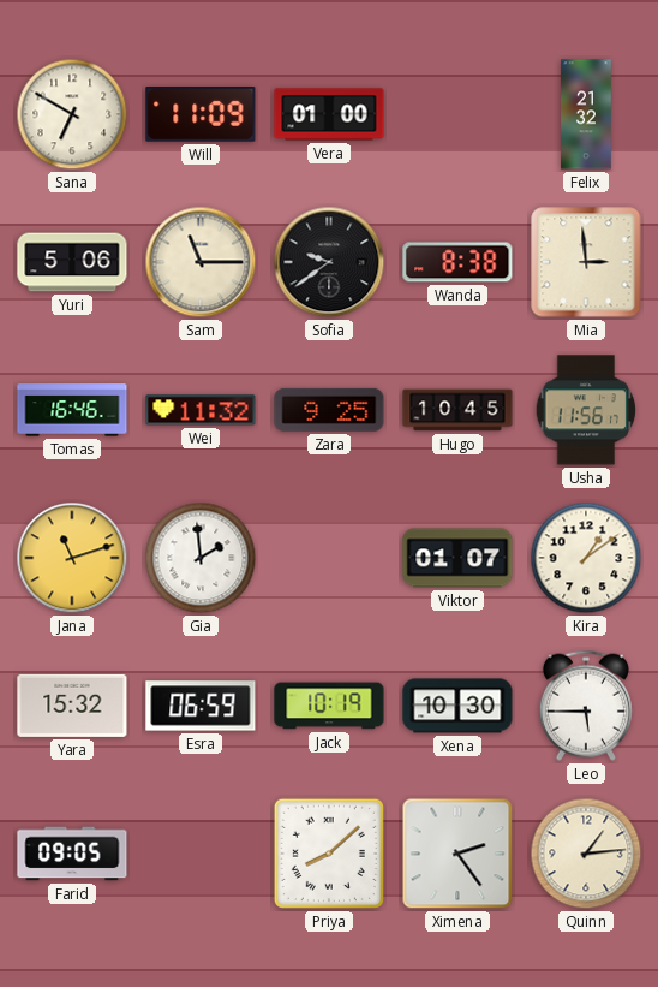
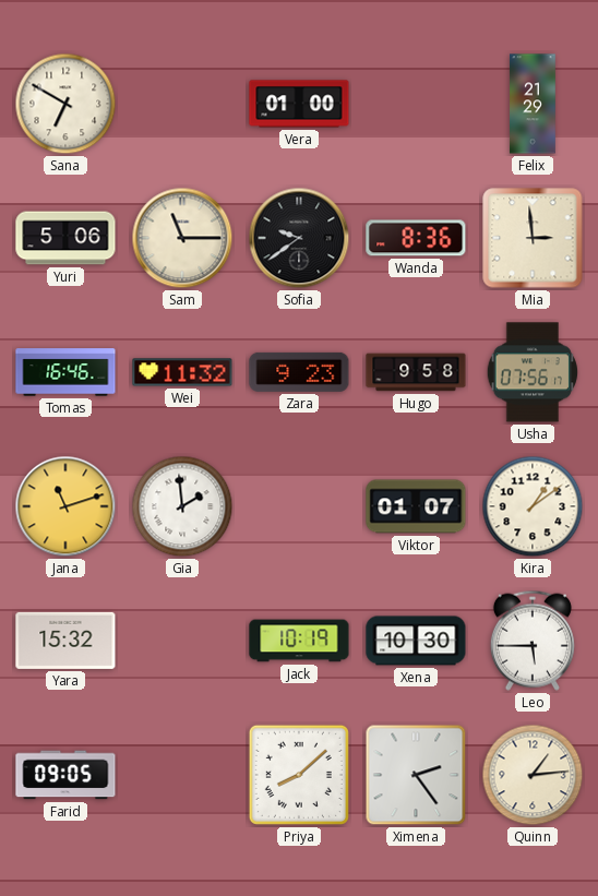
Will: 11:09 -> none (201, 115)
Felix: 21:32 -> 21:29 (533, 104)
Wanda: 8:38 -> 8:36 (416, 238)
Zara: 9:25 -> 9:23 (299, 372)
Hugo: 10:45 -> 9:58 (416, 372)
Usha: 11:56 -> 07:56 (531, 372)
Esra: 06:59 -> none (201, 706)
